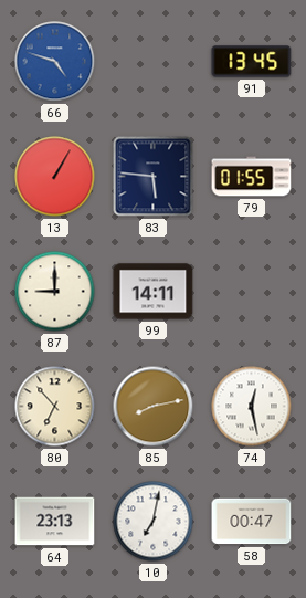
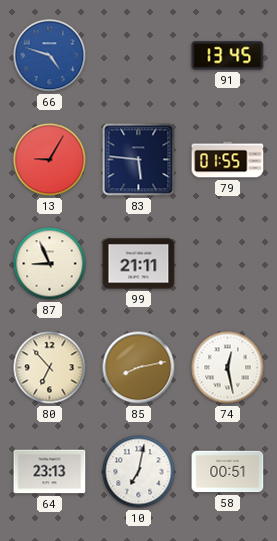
13: 1:05 -> 9:05 (50, 160)
87: 9:00 -> 8:56 (50, 264)
99: 14:11 -> 21:11 (139, 264)
58: 00:47 -> 00:51 (228, 472)
